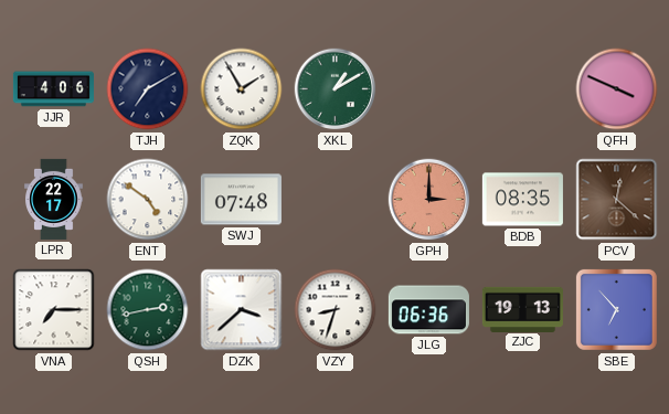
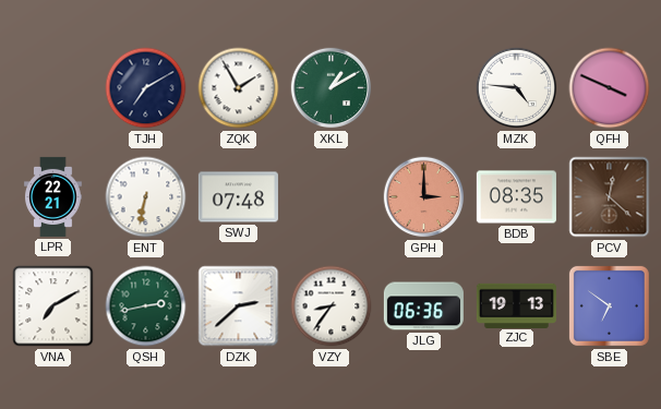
JJR: 4:06 -> none (53, 89)
MZK: none -> 4:46 (517, 88)
LPR: 22:17 -> 22:21 (53, 196)
ENT: 4:51 -> 6:32 (146, 197)
VNA: 7:15 -> 7:10 (53, 306)
DZK: 3:38 -> 2:38 (239, 306)
VZY: 8:33 -> 8:36 (332, 306)
SBE: 6:53 -> 6:51 (609, 305)
